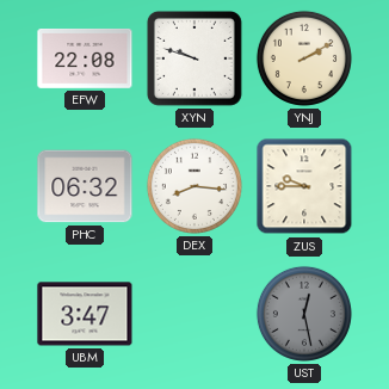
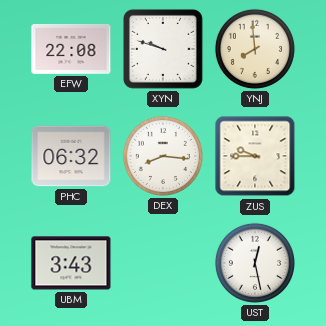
YNJ: 2:10 -> 7:59 (255, 49)
UBM: 3:47 -> 3:43 (71, 263)
UST dial: grey -> white (255, 263)
